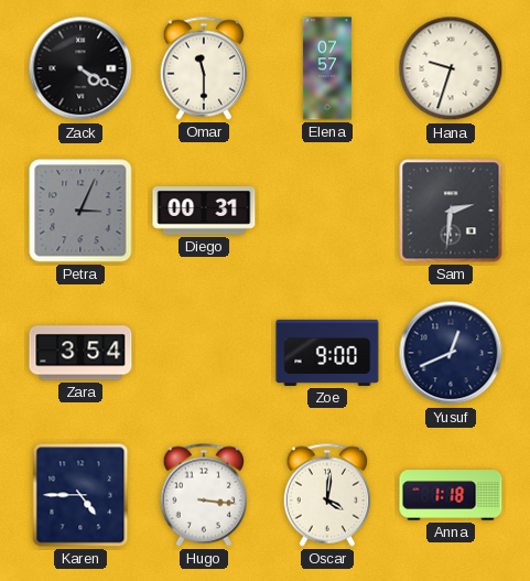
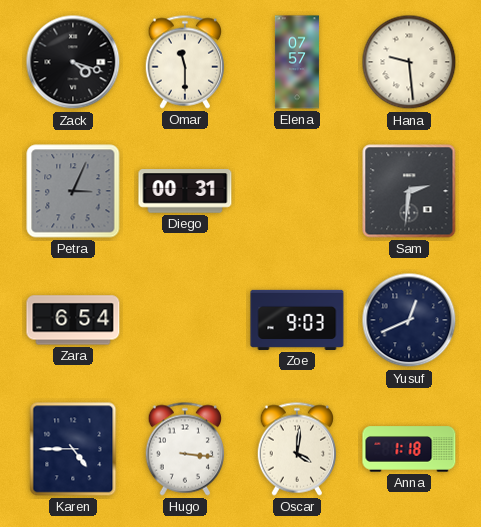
Zack: 4:20 -> 4:18 (73, 62)
Hana: 9:33 -> 9:29 (409, 62)
Zara: 3:54 -> 6:54 (73, 320)
Zoe: 9:00 -> 9:03 (297, 320)
